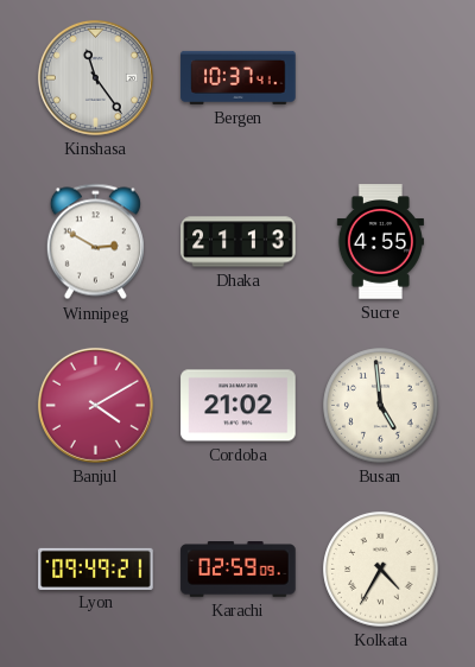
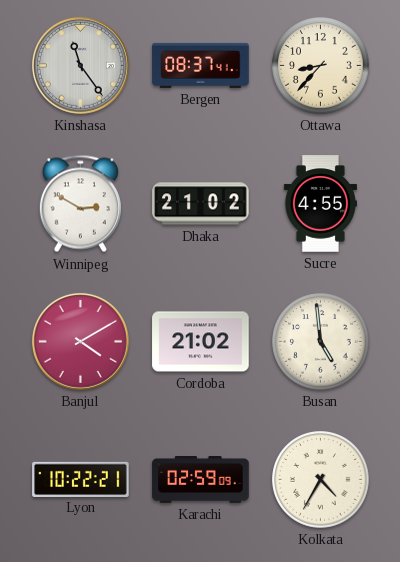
Bergen: 10:37 -> 08:37 (201, 65)
Ottawa: none -> 8:37 (321, 66)
Dhaka: 21:13 -> 21:02 (201, 204)
Lyon: 09:49 -> 10:22 (81, 479)
